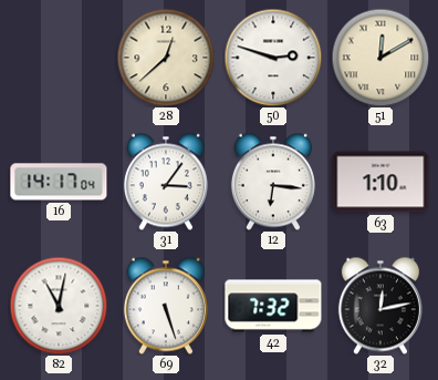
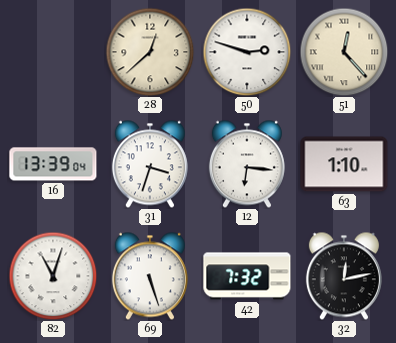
51: 12:10 -> 12:23 (344, 52)
16: 14:17 -> 13:39 (53, 164)
31: 3:06 -> 3:33 (150, 164)
82: 11:02 -> 11:03 (53, 276)
